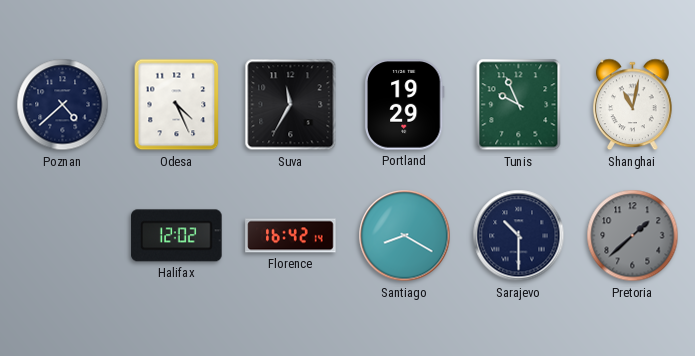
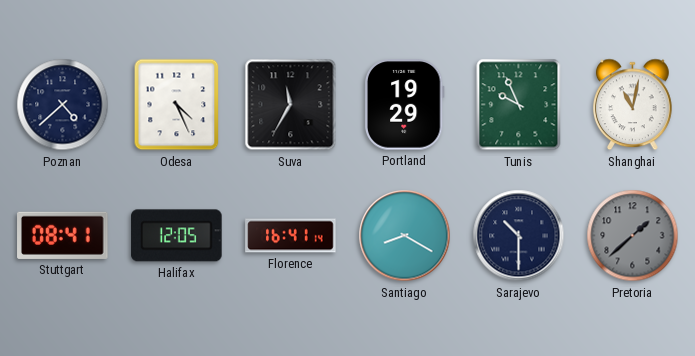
Stuttgart: none -> 08:41 (63, 235)
Halifax: 12:02 -> 12:05 (177, 236)
Florence: 16:42 -> 16:41 (291, 236)
